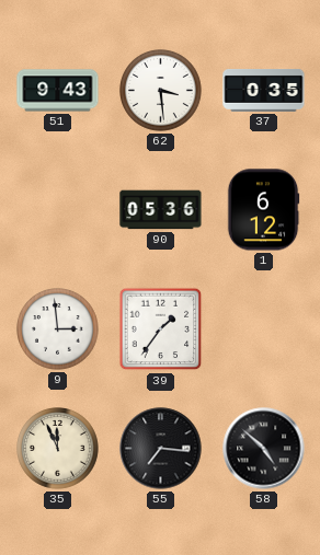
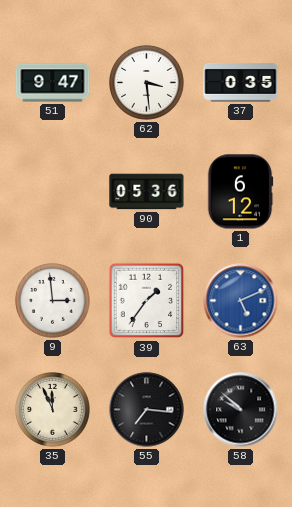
51: 9:43 -> 9:47 (53, 83)
63: none -> 5:11 (241, 301)
58: 4:52 -> 9:52 (241, 410)
